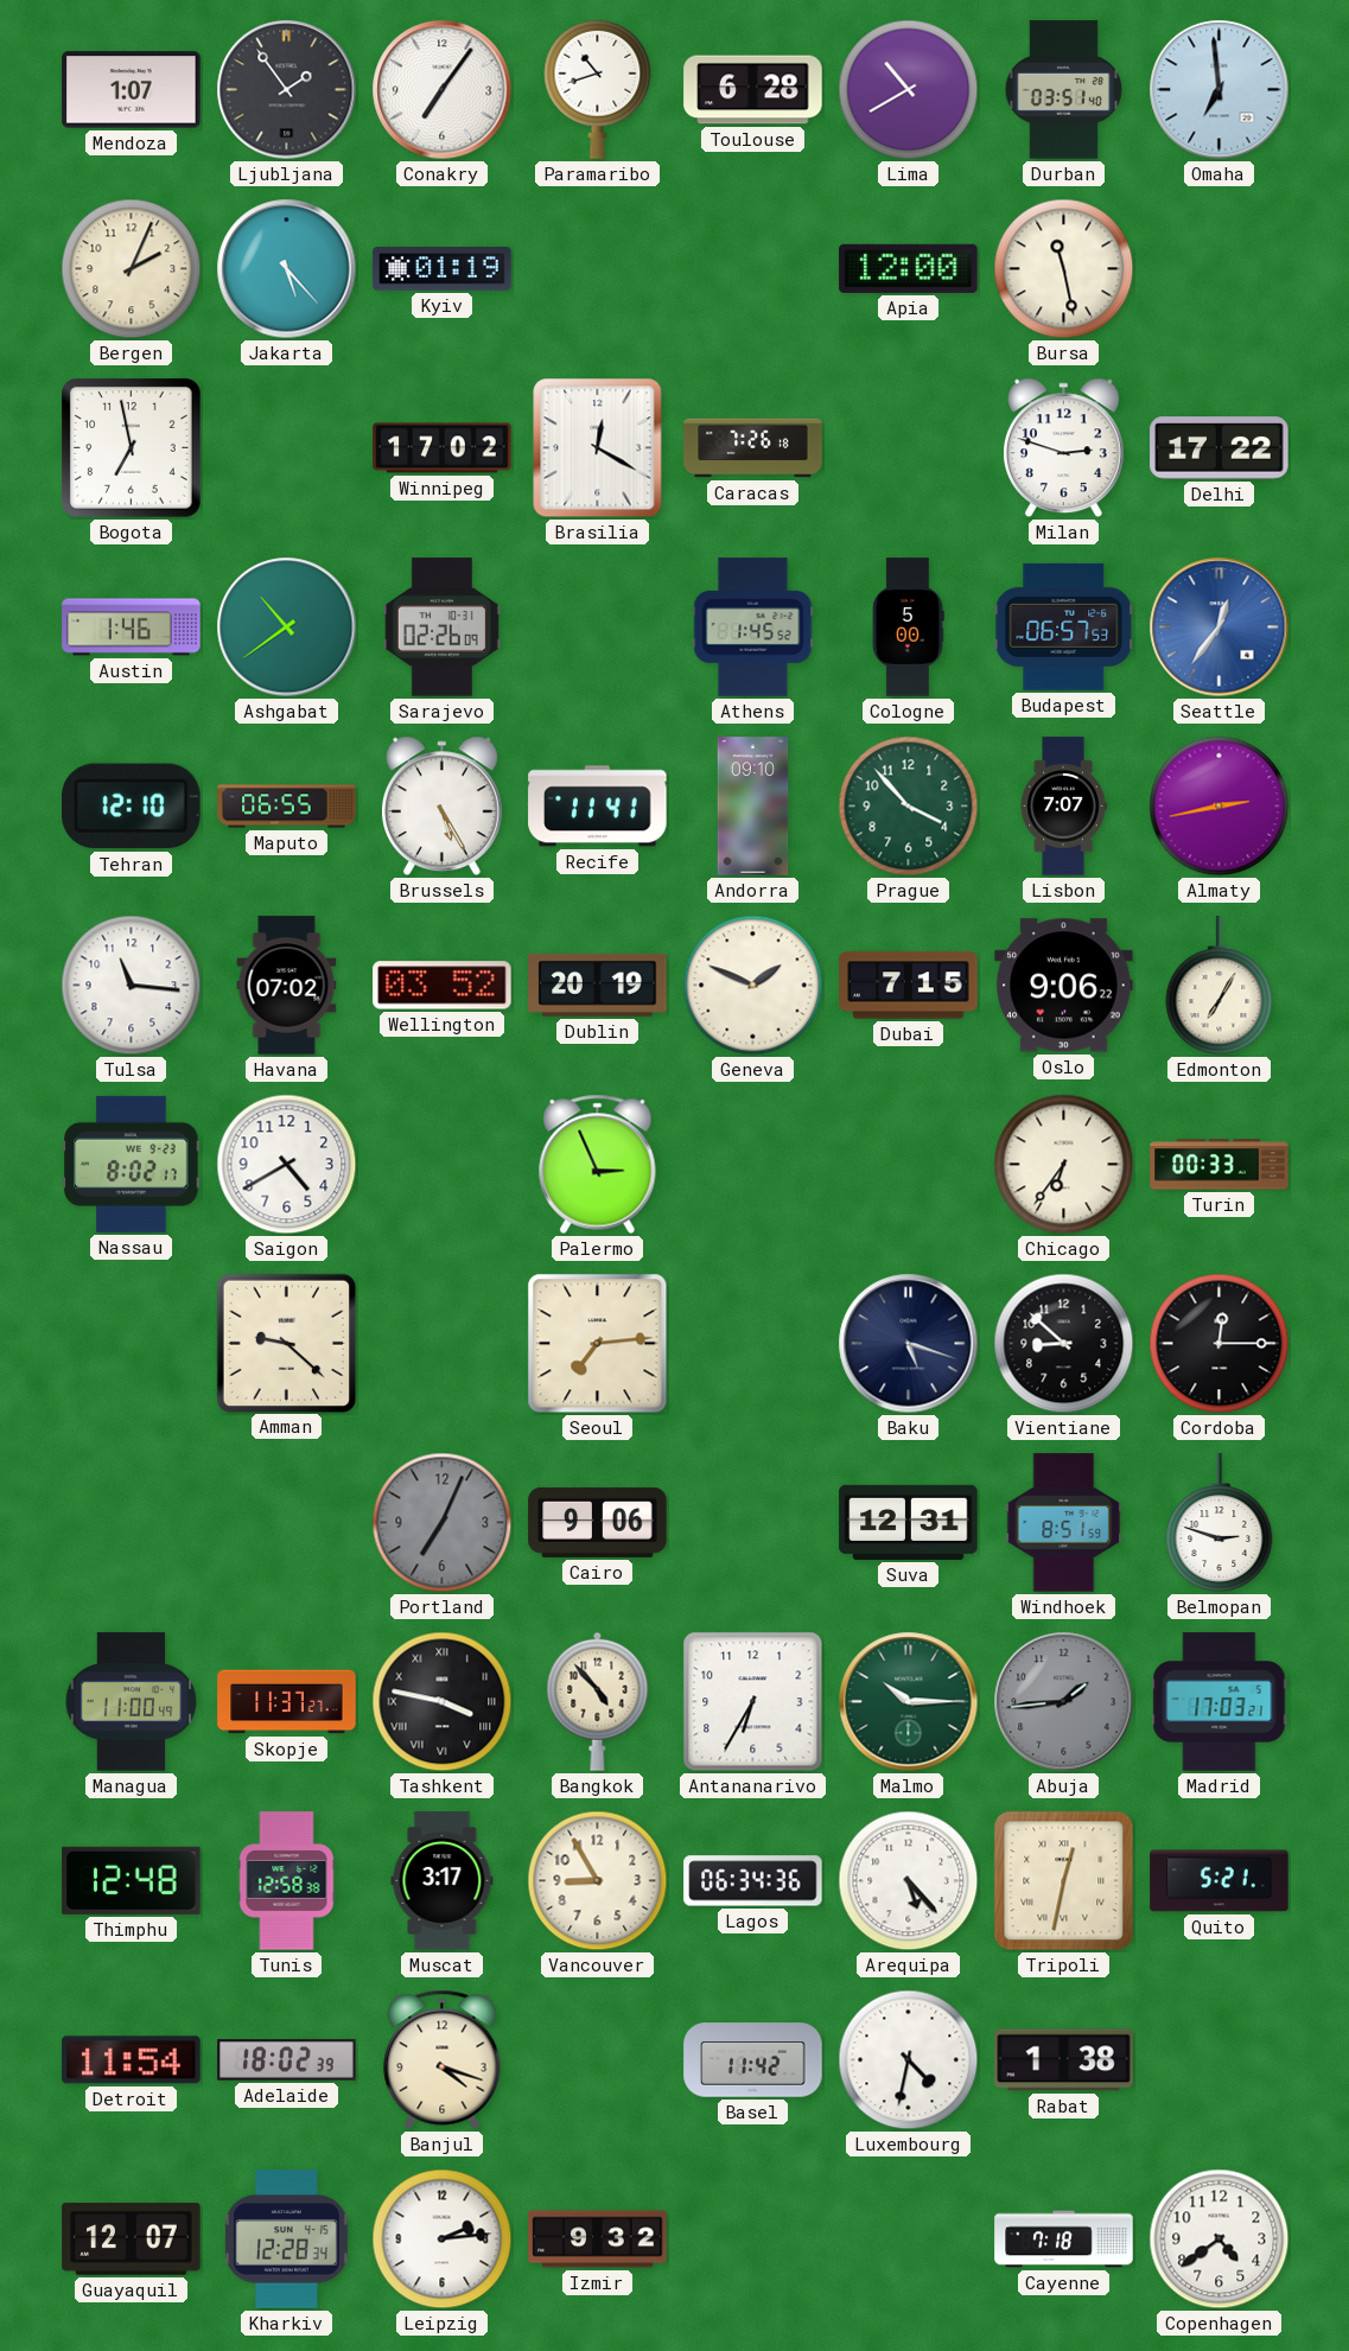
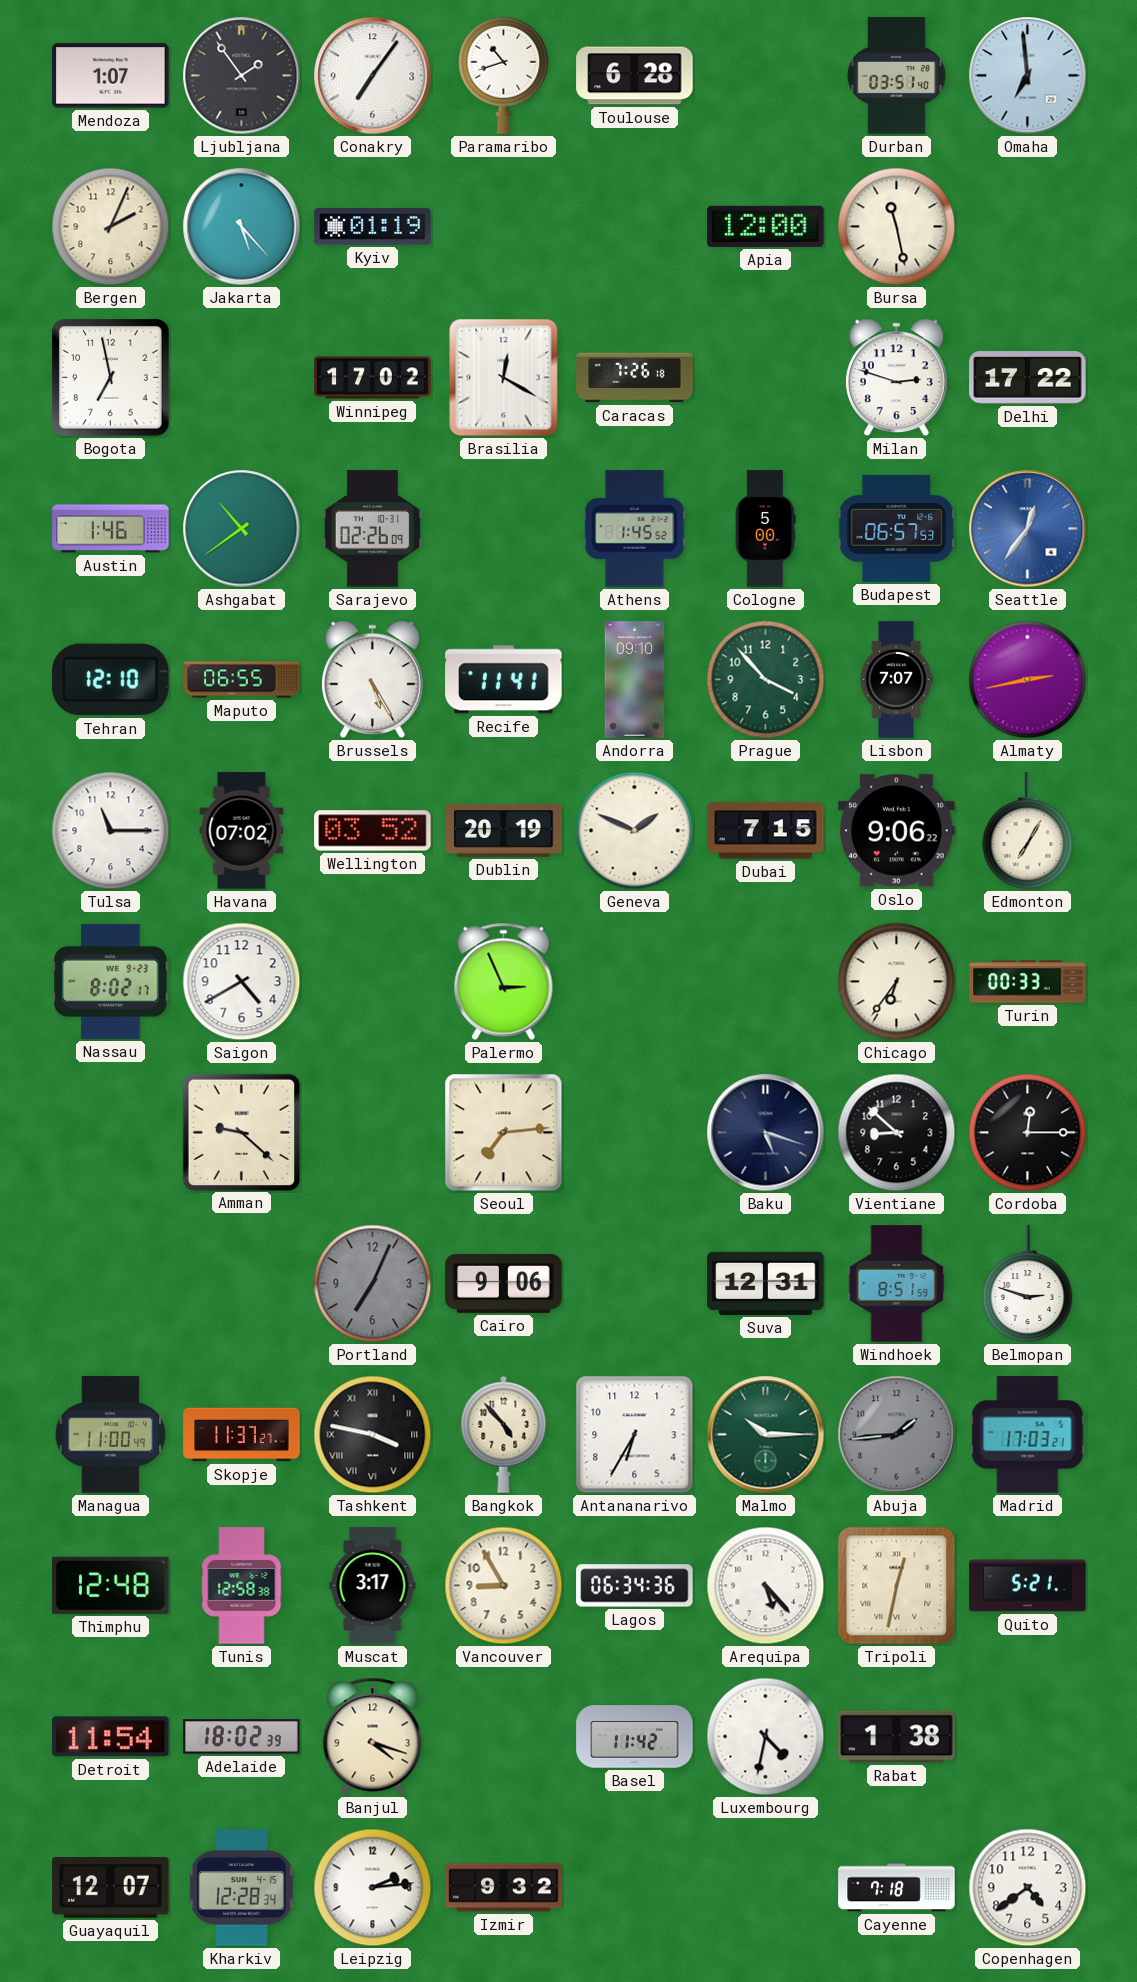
Lima: 10:40 -> none (909, 90)
Tulsa: 11:16 -> 11:15 (111, 831)
